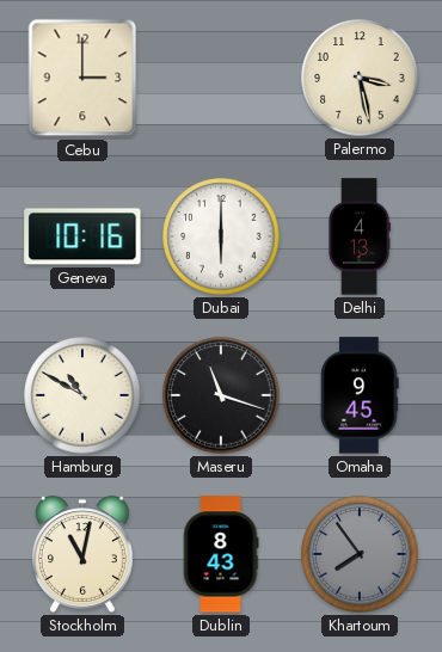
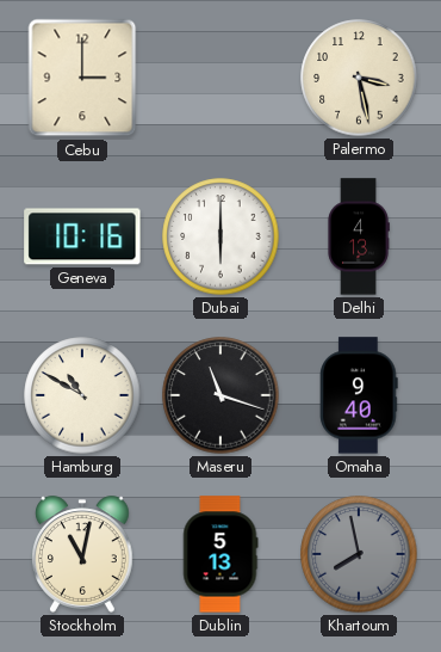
Omaha: 9:45 -> 9:40 (359, 395)
Dublin: 8:43 -> 5:13 (220, 554)
Khartoum: 7:54 -> 7:58 (359, 554)
